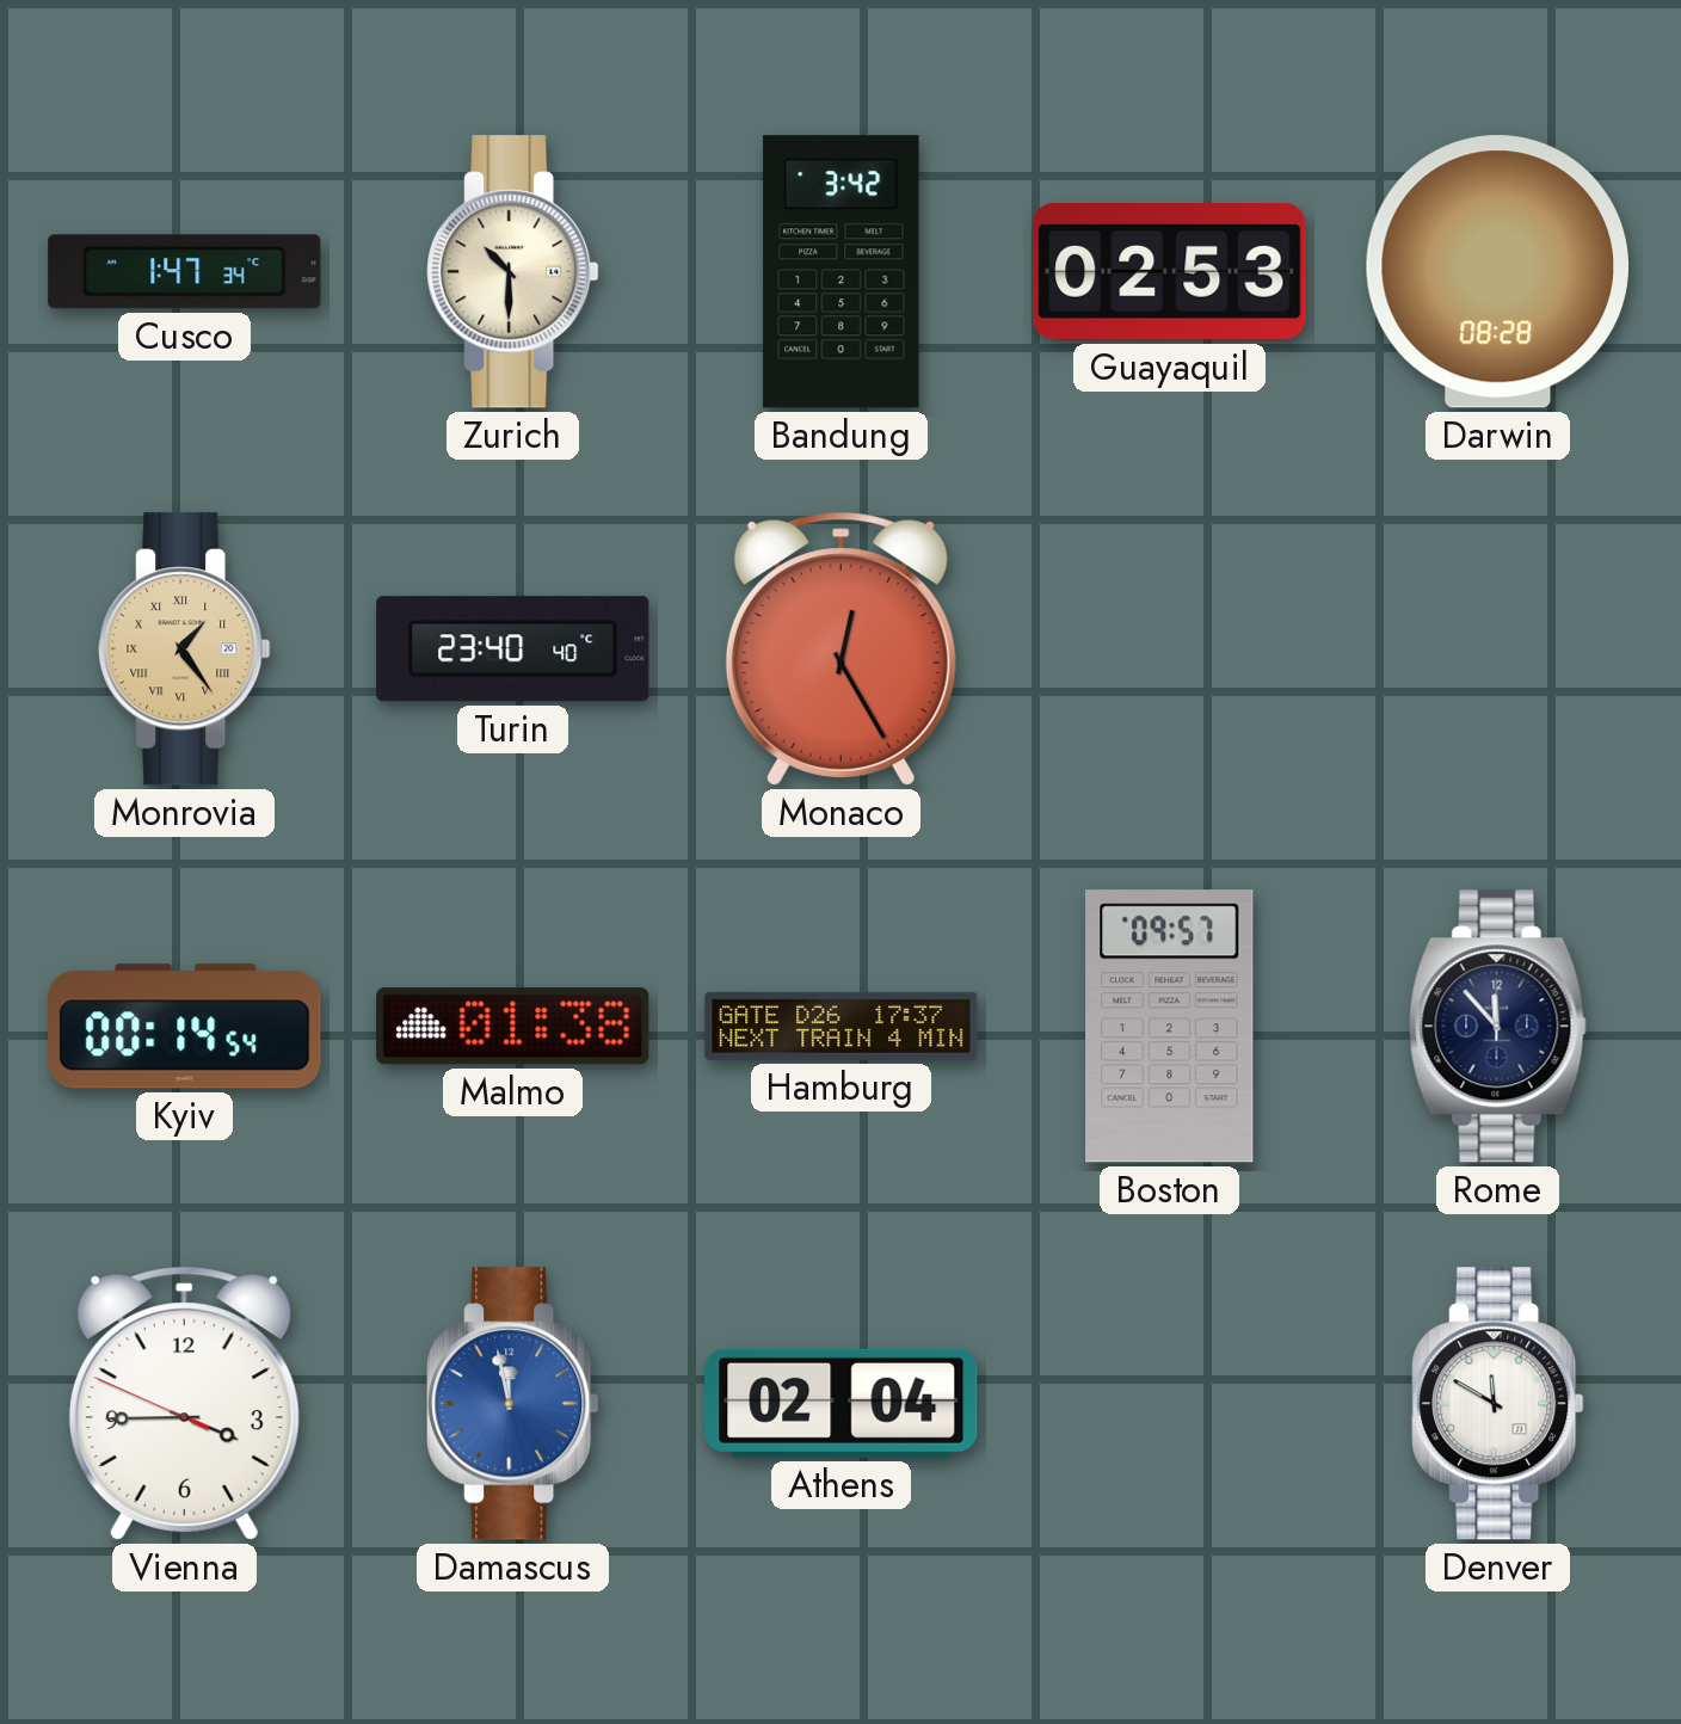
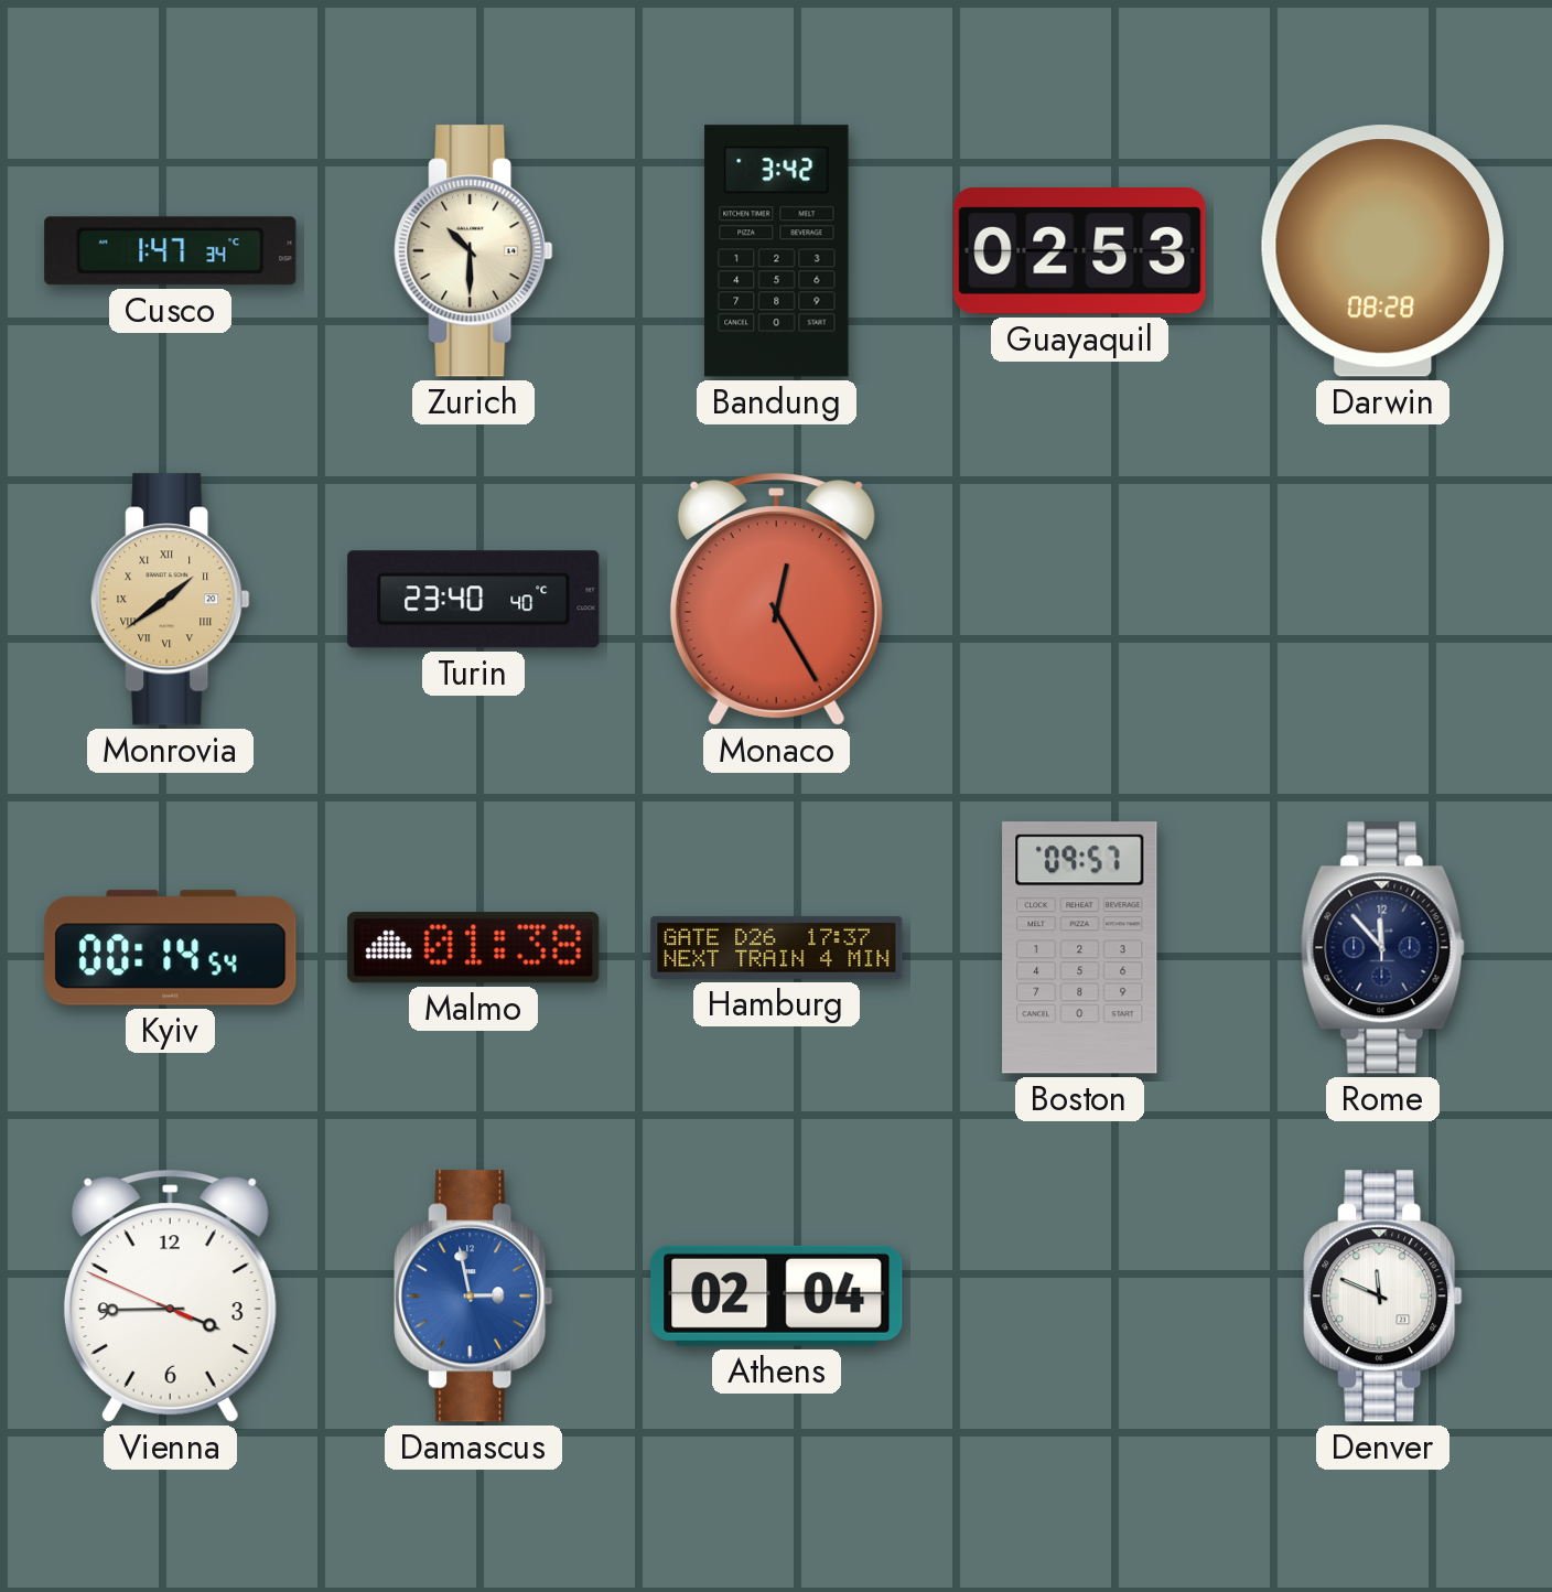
Monrovia: 1:24 -> 1:39 (171, 600)
Damascus: 11:58 -> 2:58 (474, 1297)
Denver: 11:50 -> 11:49 (1383, 1297)
